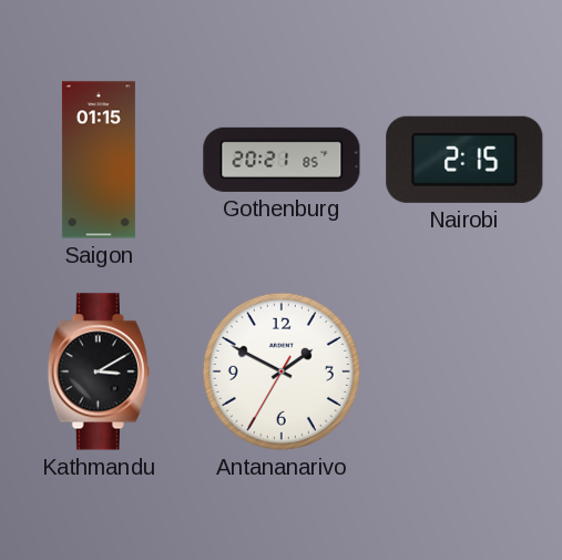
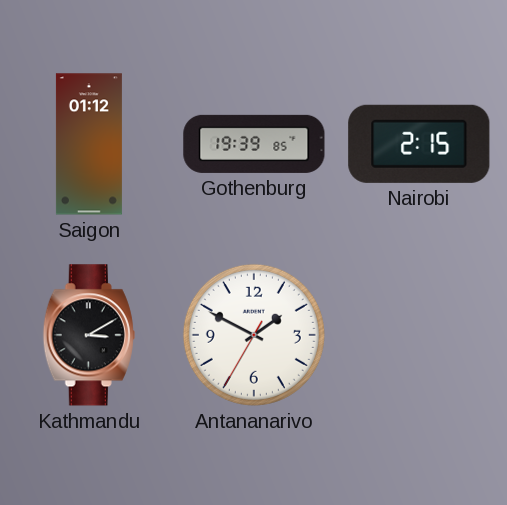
Saigon: 01:15 -> 01:12 (89, 144)
Gothenburg: 20:21 -> 19:39 (254, 144)
